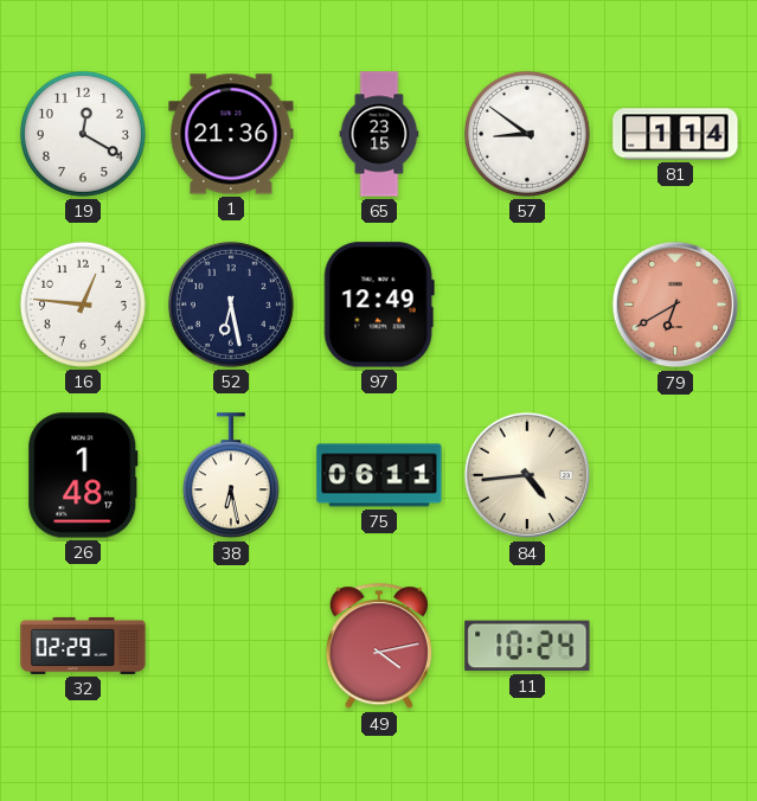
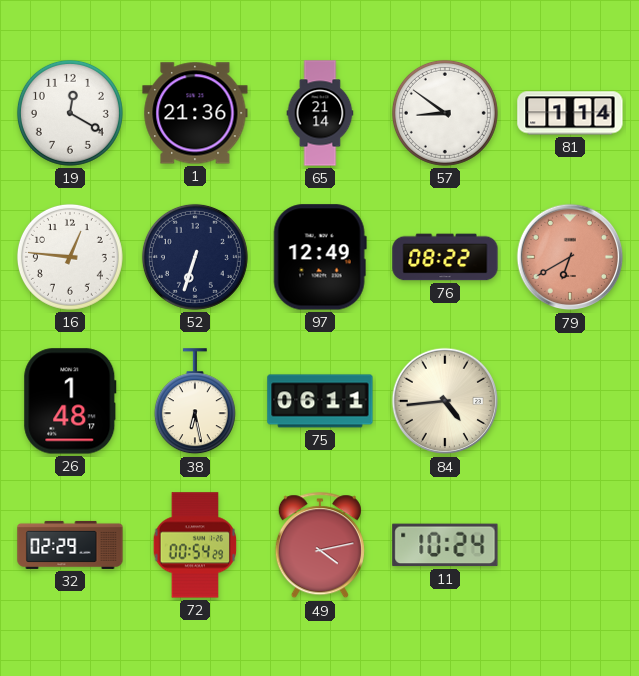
65: 23:15 -> 21:14 (320, 113)
52: 6:28 -> 6:33 (195, 257)
76: none -> 08:22 (445, 257)
72: none -> 00:54 (195, 545)
